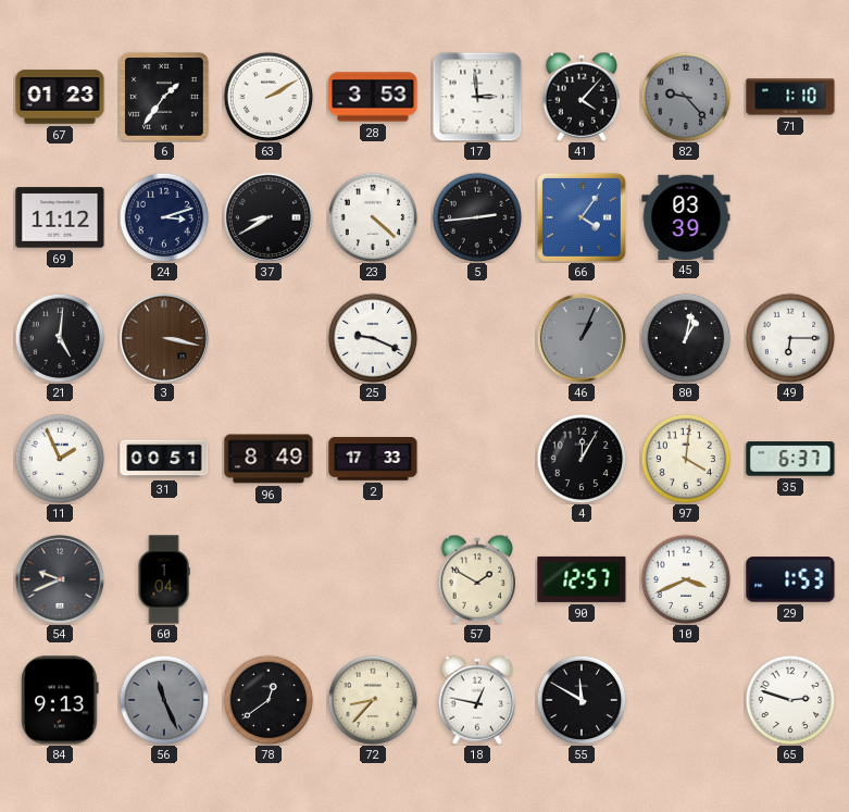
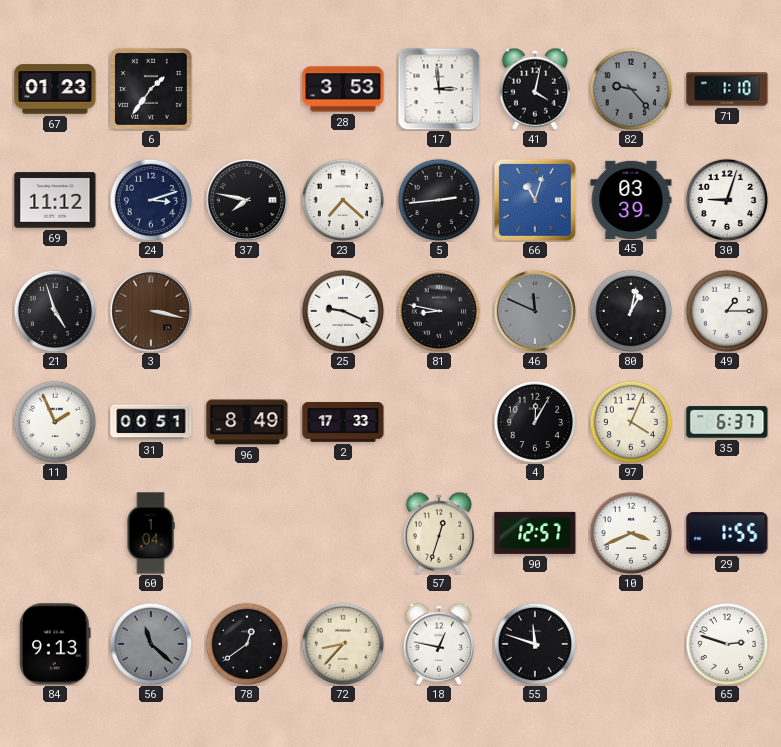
63: 2:10 -> none (269, 97)
41: 4:07 -> 4:02 (534, 89)
37: 8:40 -> 7:47 (247, 200)
23: 4:22 -> 7:22 (343, 200)
66: 4:06 -> 11:03 (535, 200)
30: none -> 9:03 (727, 200)
21: 5:01 -> 4:57 (55, 311)
81: none -> 8:47 (439, 311)
46: 1:04 -> 11:49 (535, 311)
49: 6:15 -> 1:15 (727, 311)
97: 4:01 -> 4:04 (631, 422)
54: 9:41 -> none (60, 579)
57: 1:50 -> 12:33 (438, 533)
29: 1:53 -> 1:55 (727, 533)
56: 11:26 -> 11:22 (151, 644)
55: 11:50 -> 11:48 (535, 644)
